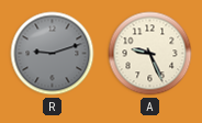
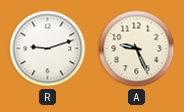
R dial: grey -> white (48, 49)
